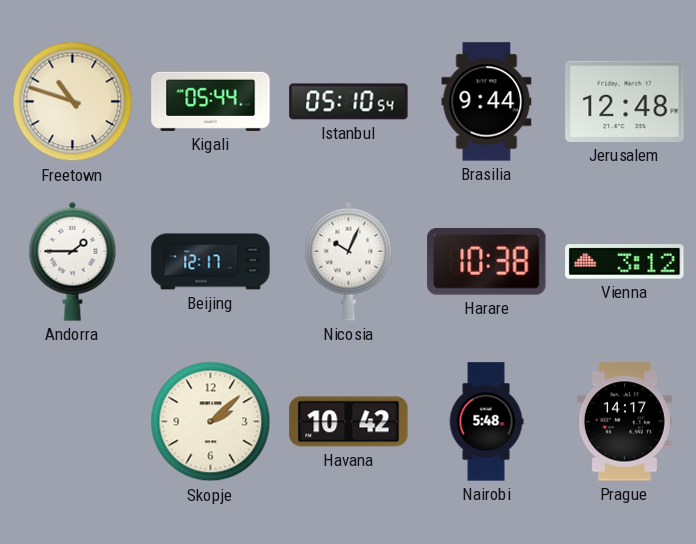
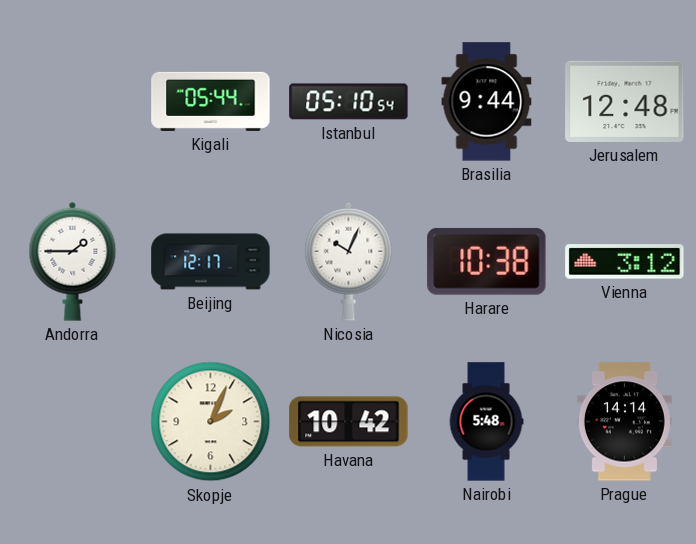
Freetown: 10:48 -> none (73, 102)
Skopje: 2:08 -> 2:04 (211, 422)
Prague: 14:17 -> 14:14 (624, 422)
